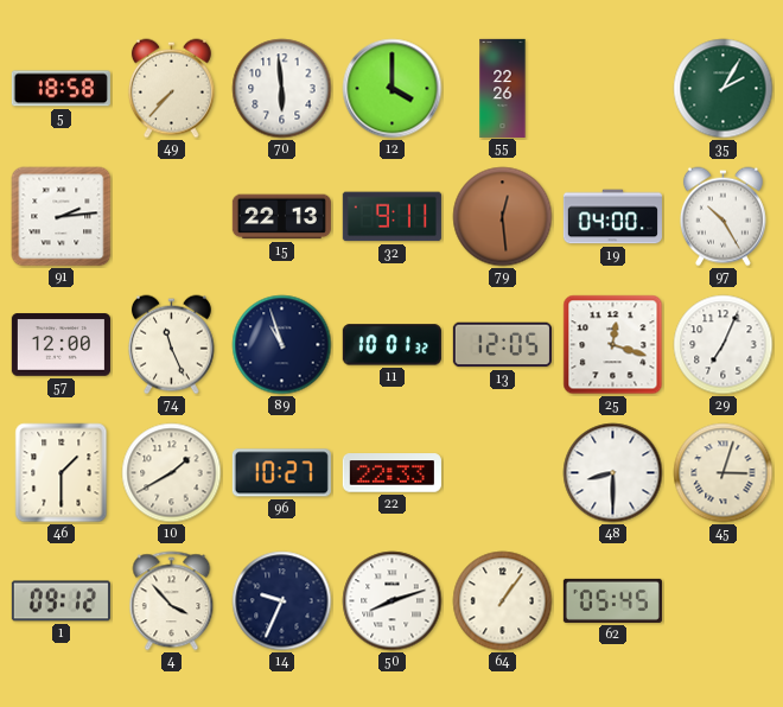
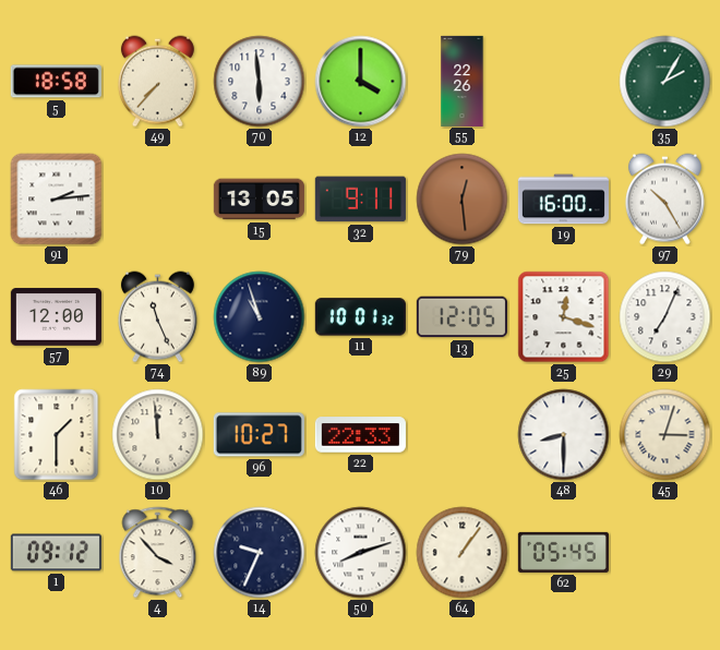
15: 22:13 -> 13:05 (259, 200)
19: 04:00 -> 16:00 (563, 200)
10: 1:40 -> 11:59 (158, 435)
